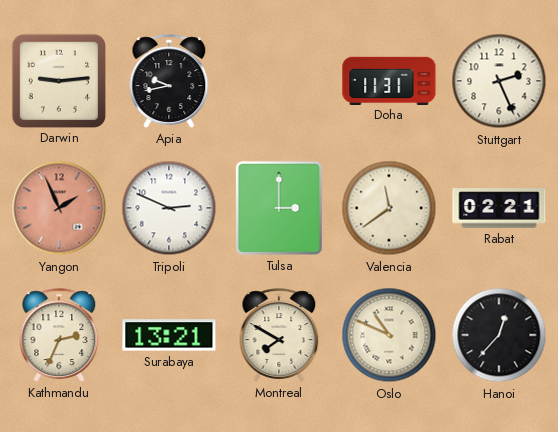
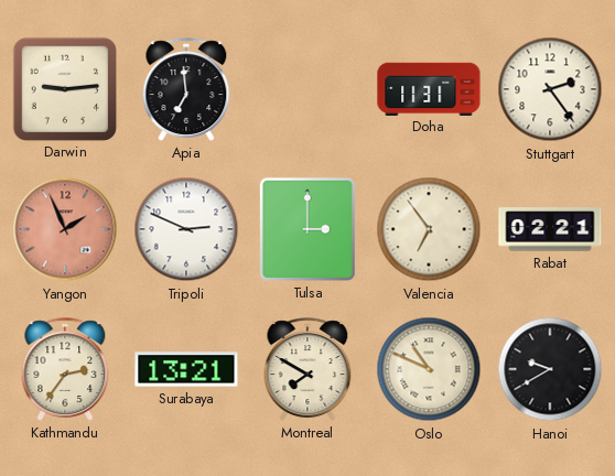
Apia: 9:43 -> 6:59 (186, 89)
Stuttgart: 2:26 -> 2:24 (550, 89)
Valencia: 11:39 -> 6:54 (429, 229)
Kathmandu: 2:34 -> 2:36 (65, 369)
Hanoi: 12:37 -> 9:40 (550, 369)
